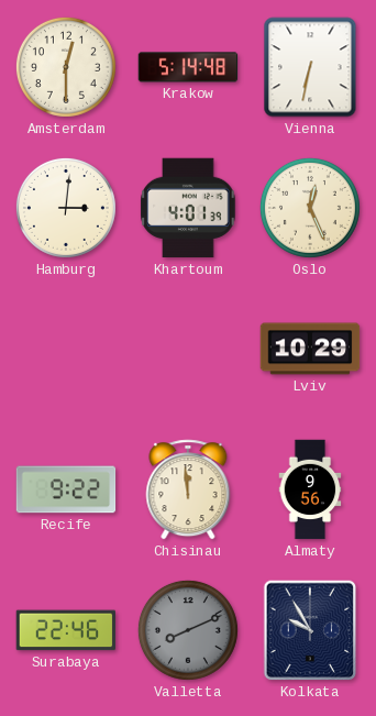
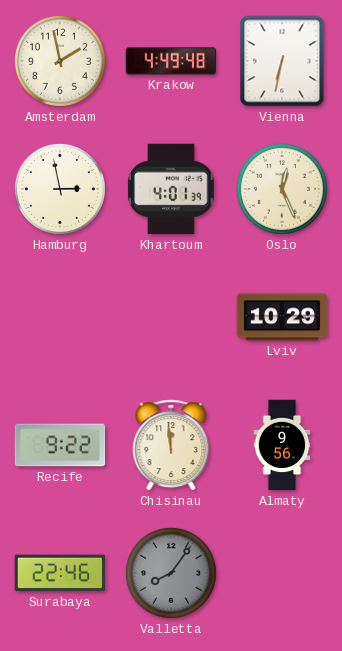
Amsterdam: 12:30 -> 1:58 (60, 61)
Krakow: 5:14 -> 4:49 (171, 61)
Hamburg: 3:01 -> 2:58 (60, 189)
Valletta: 8:11 -> 8:06 (171, 573)
Kolkata: 9:55 -> none (310, 630)
